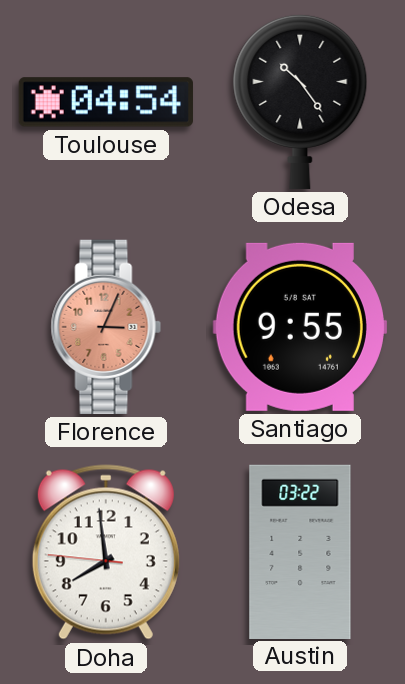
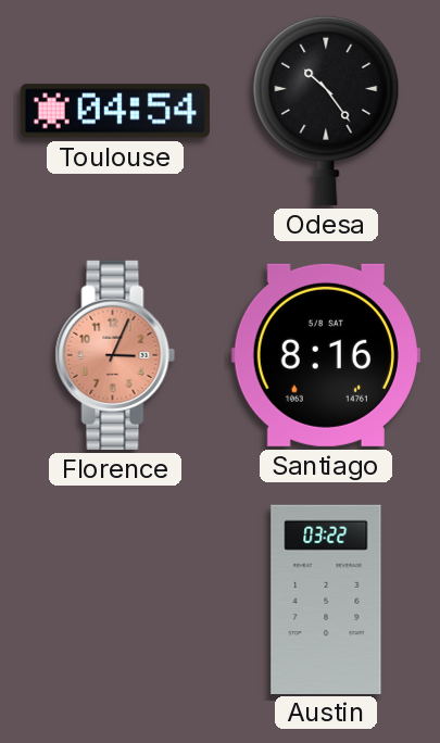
Santiago: 9:55 -> 8:16 (326, 355)
Doha: 7:58 -> none (106, 552)
